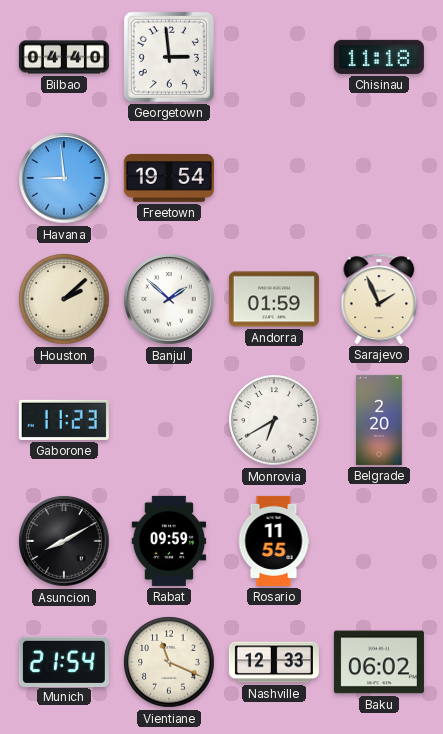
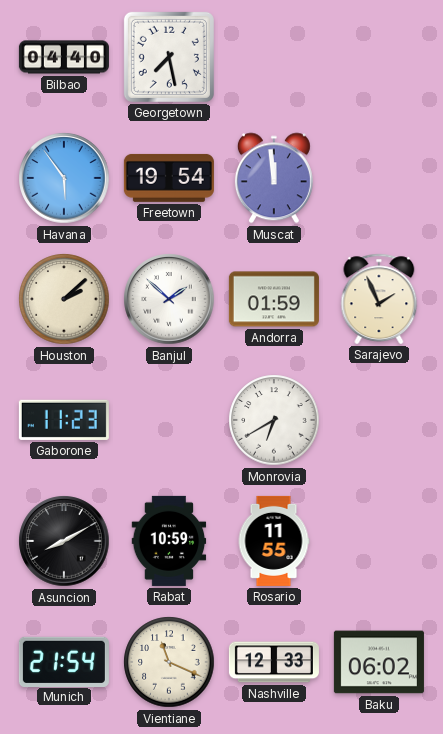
Georgetown: 2:59 -> 7:28 (169, 57)
Chisinau: 11:18 -> none (379, 57)
Havana: 8:59 -> 5:54 (64, 178)
Muscat: none -> 11:59 (274, 178)
Belgrade: 2:20 -> none (379, 420)
Rabat: 09:59 -> 10:59 (169, 541)
